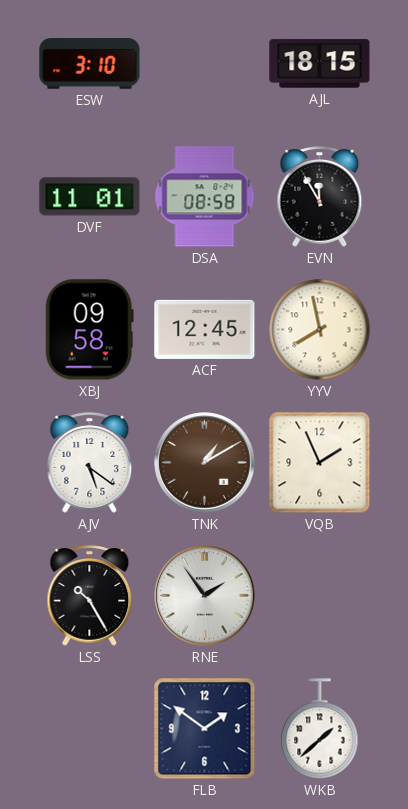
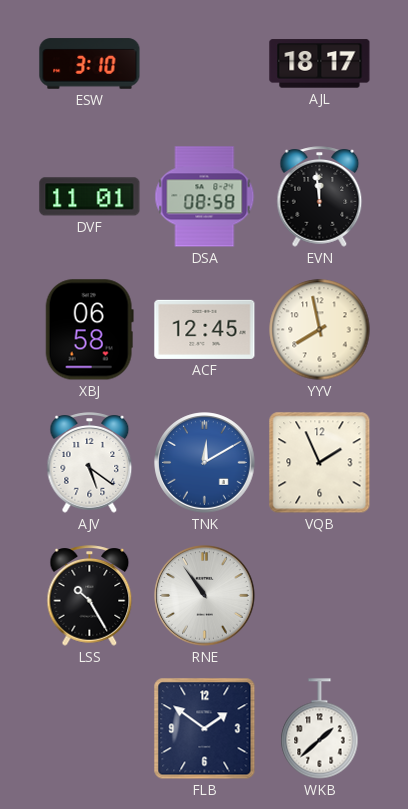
AJL: 18:15 -> 18:17 (320, 64)
EVN: 11:55 -> 11:59 (320, 197)
XBJ: 09:58 -> 06:58 (89, 330)
TNK: 1:10 -> 12:10 (205, 463)
TNK dial: brown -> blue (205, 463)
RNE: 1:54 -> 10:54 (205, 596)
